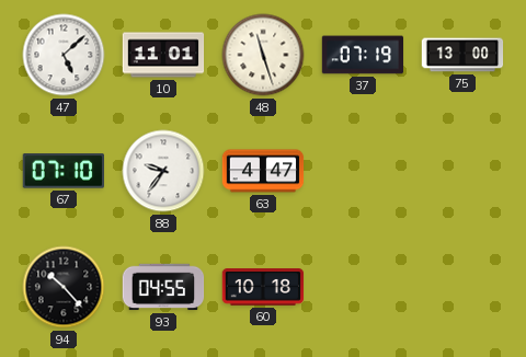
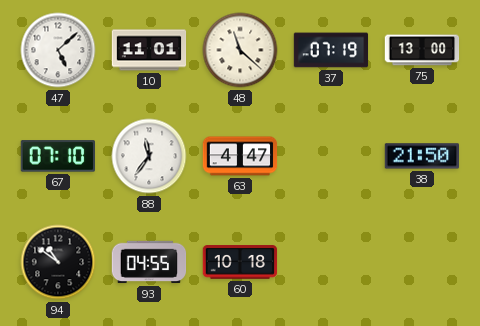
48: 11:27 -> 11:22 (240, 50)
88: 9:36 -> 11:36 (149, 156)
38: none -> 21:50 (421, 156)
94: 10:23 -> 10:51 (58, 262)
